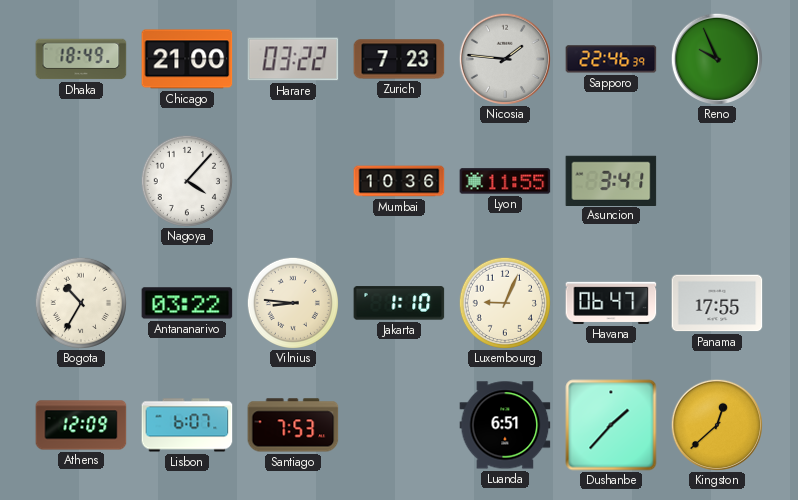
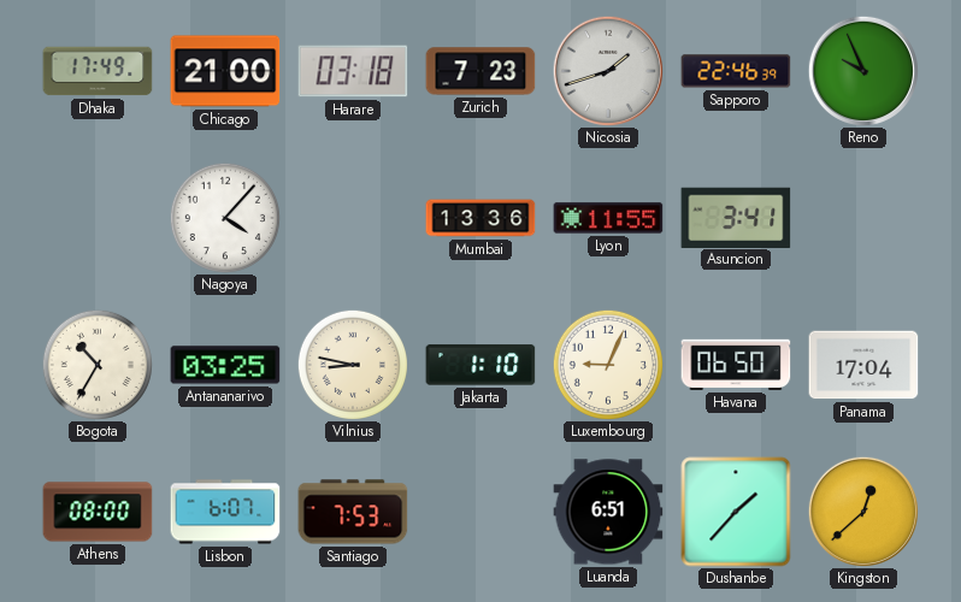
Dhaka: 18:49 -> 17:49 (98, 71)
Harare: 03:22 -> 03:18 (353, 71)
Nicosia: 1:46 -> 1:42 (607, 70)
Mumbai: 10:36 -> 13:36 (480, 218)
Antananarivo: 03:22 -> 03:25 (225, 365)
Vilnius: 8:46 -> 8:47 (353, 365)
Havana: 06:47 -> 06:50 (736, 365)
Panama: 17:55 -> 17:04 (863, 365)
Athens: 12:09 -> 08:00 (98, 512)
